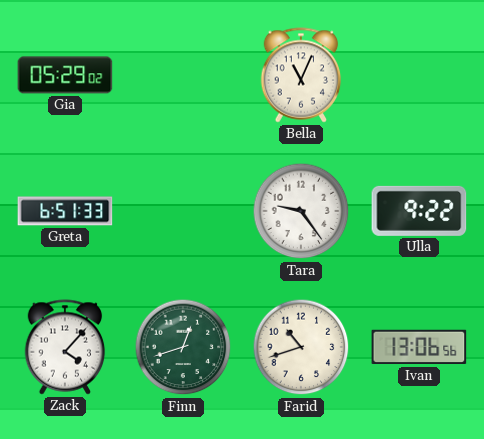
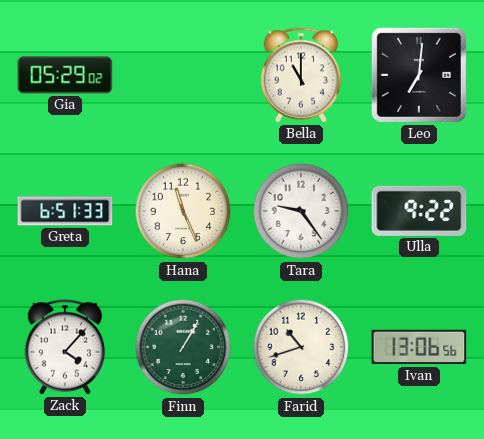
Bella: 11:04 -> 11:00 (301, 75)
Leo: none -> 7:01 (419, 75)
Hana: none -> 11:26 (183, 211)
Finn: 12:42 -> 1:05 (183, 347)
